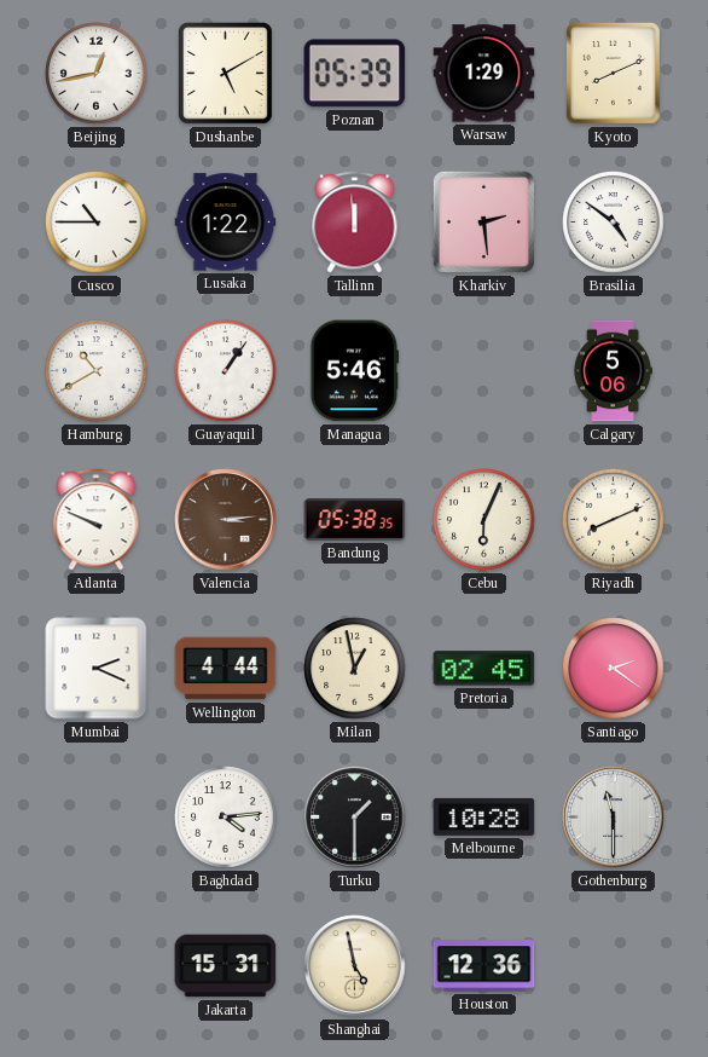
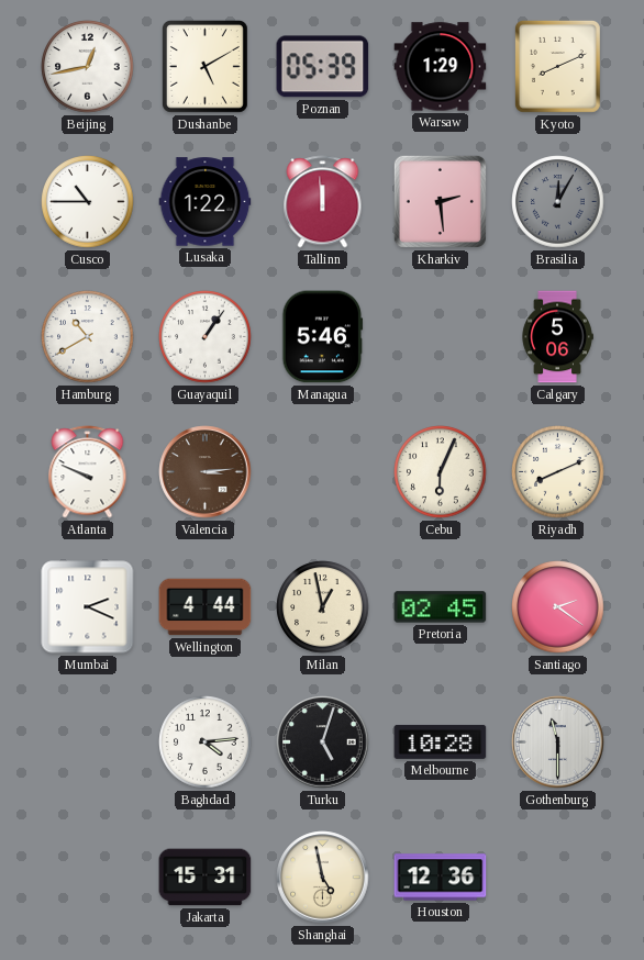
Brasilia: 4:51 -> 12:05 (558, 202)
Brasilia dial: white -> grey (558, 202)
Bandung: 05:38 -> none (355, 520)
Turku: 1:30 -> 5:03 (323, 743)
